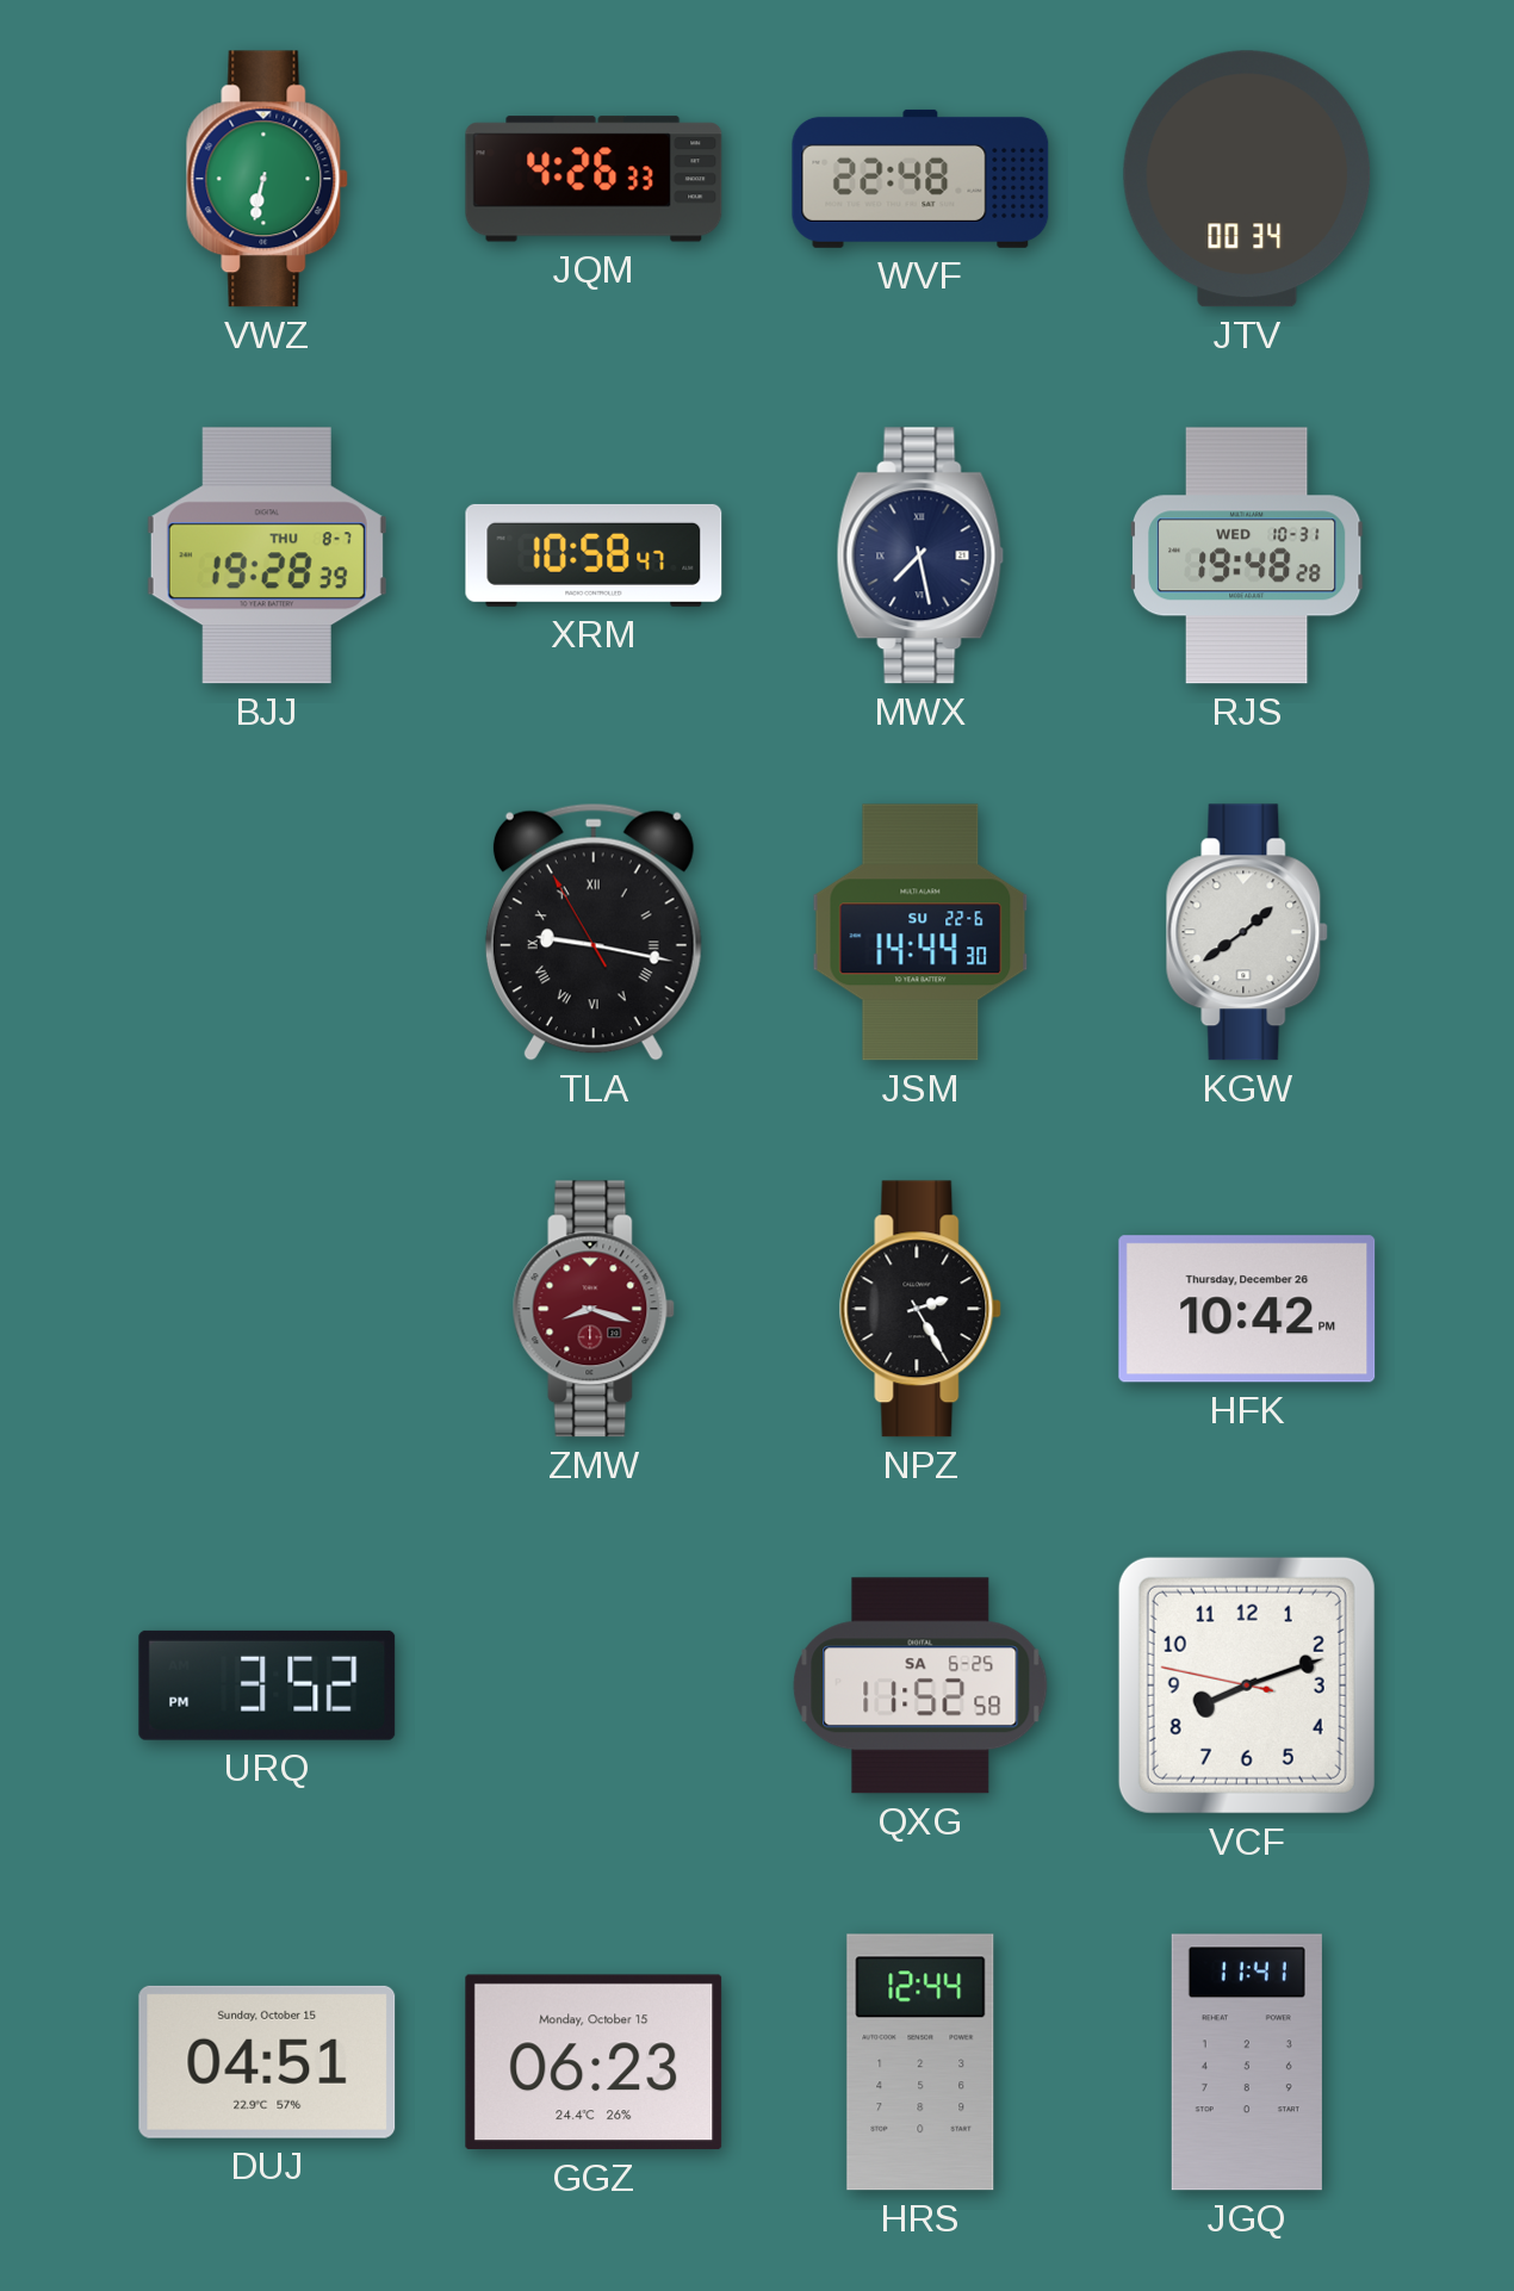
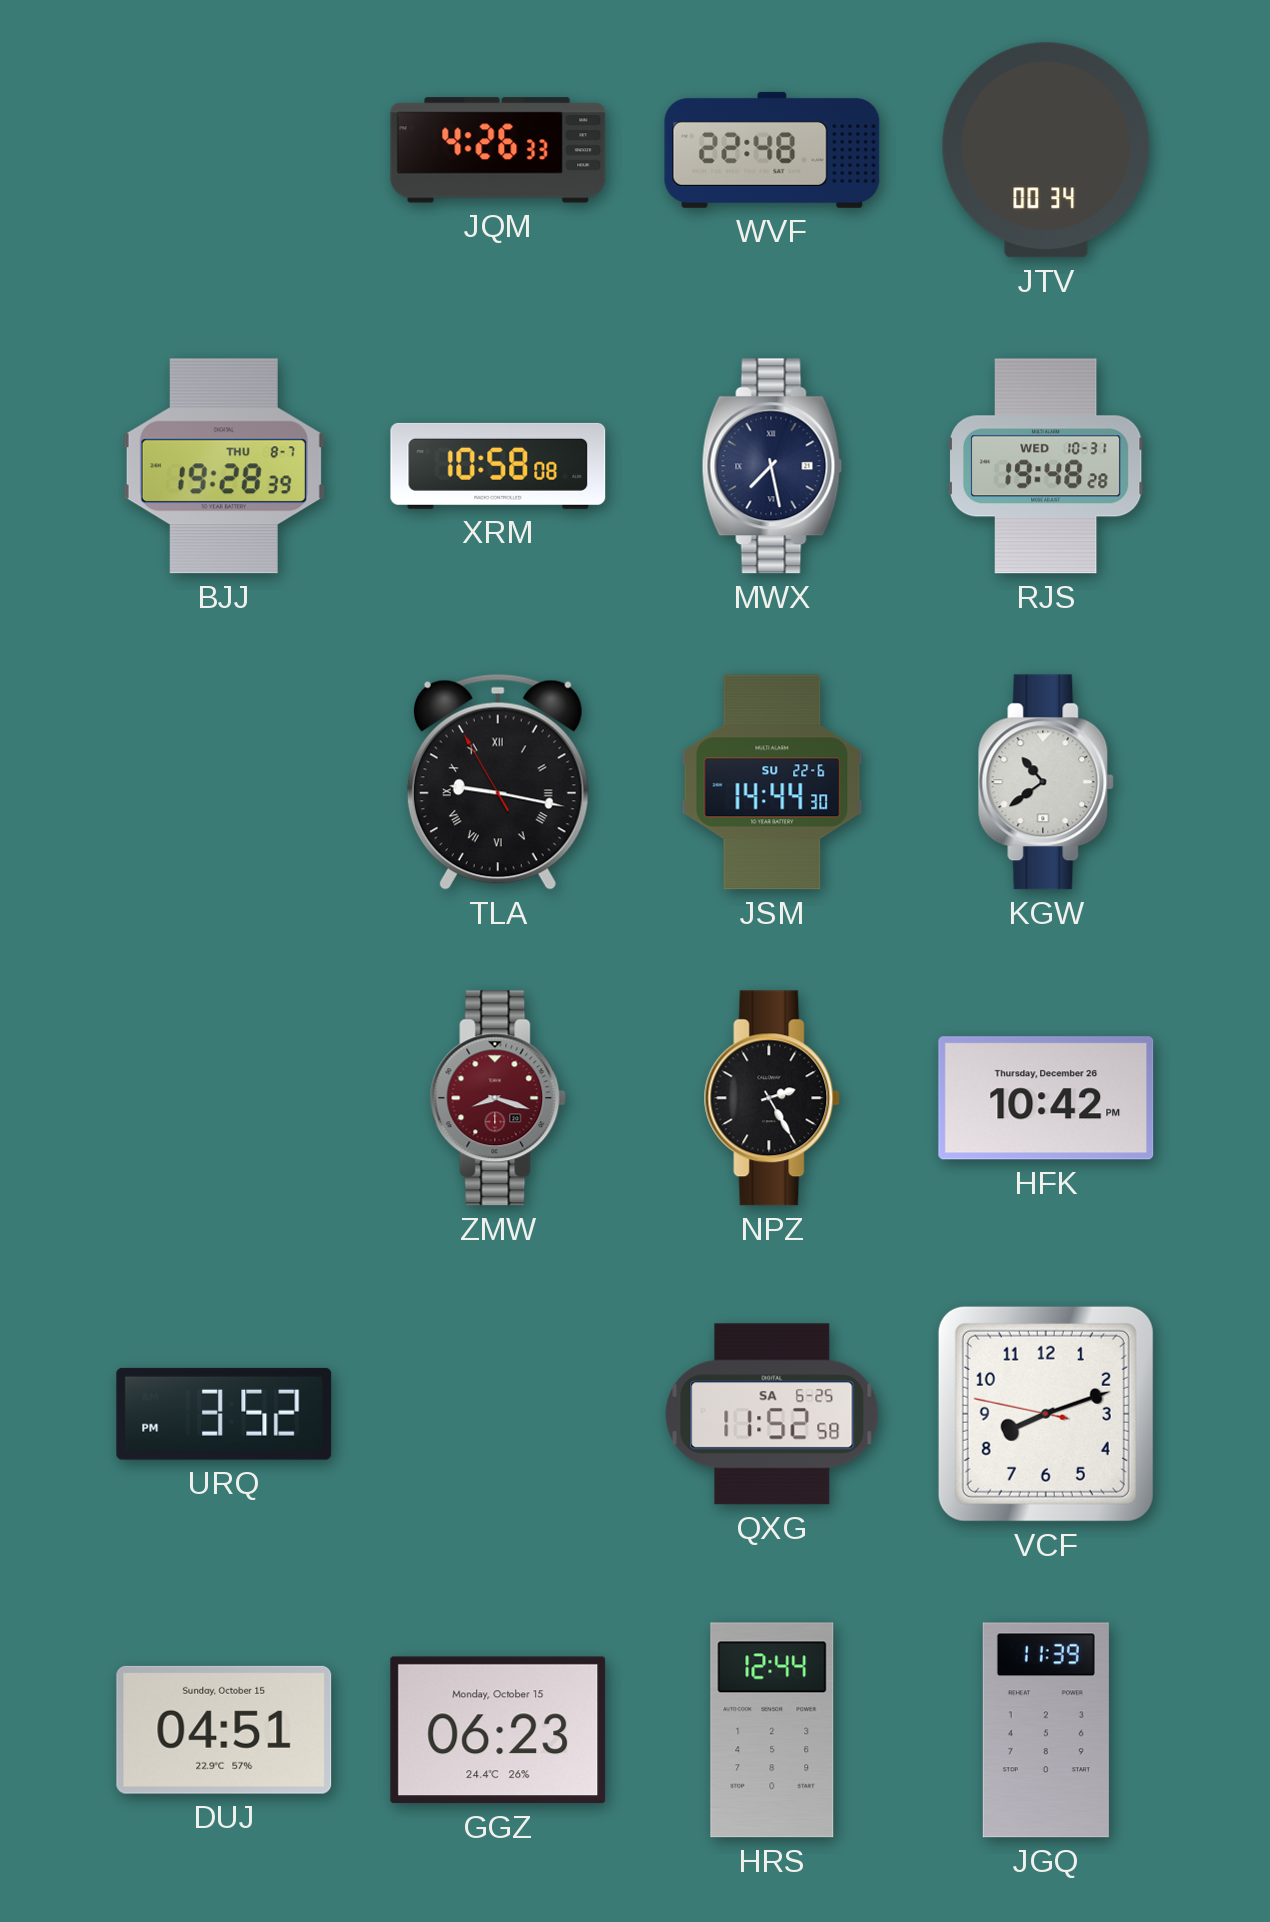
VWZ: 6:32 -> none (267, 179)
XRM: 10:58:47 -> 10:58:08 (498, 466)
KGW: 1:39 -> 10:39 (1046, 782)
JGQ: 11:41 -> 11:39 (1046, 1730)
